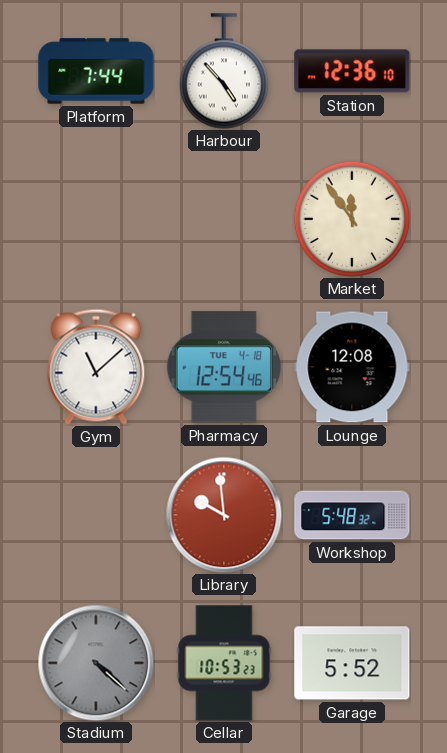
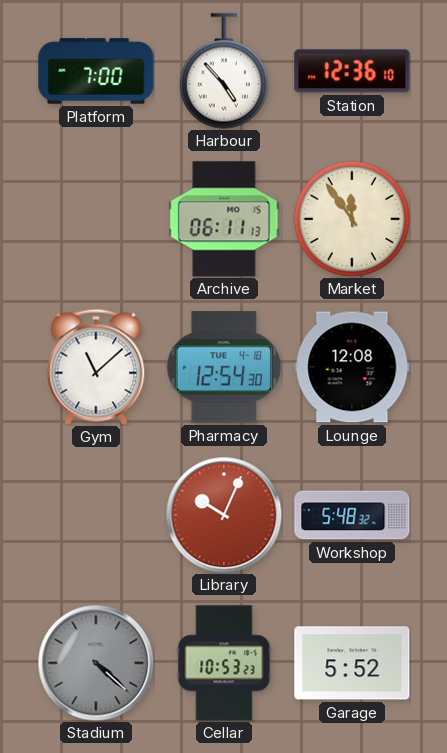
Platform: 7:44 -> 7:00 (96, 71)
Archive: none -> 06:11 (224, 219)
Pharmacy: 12:54:46 -> 12:54:30 (224, 367)
Library: 9:59 -> 10:04 (224, 515)
